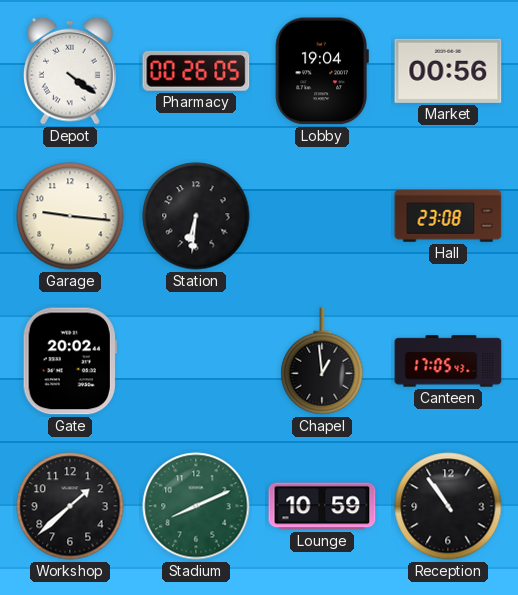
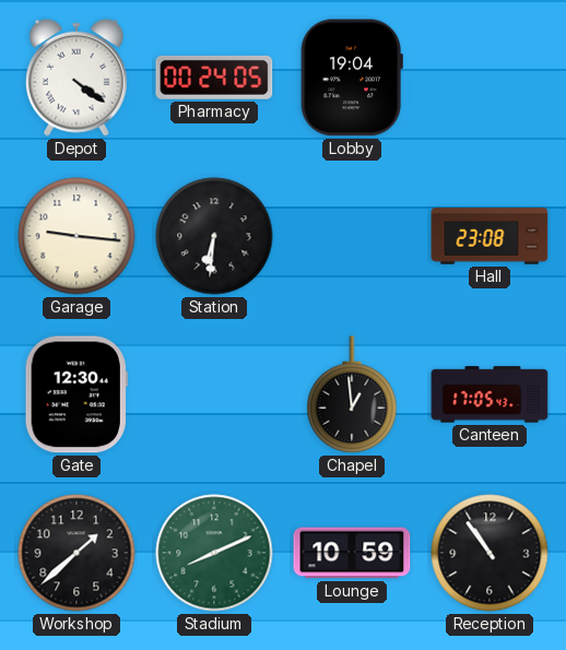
Pharmacy: 00:26 -> 00:24 (214, 78)
Market: 00:56 -> none (448, 71)
Gate: 20:02 -> 12:30 (76, 394)
